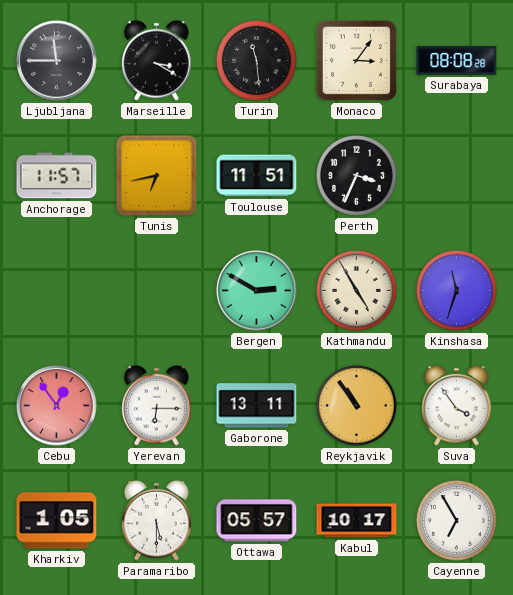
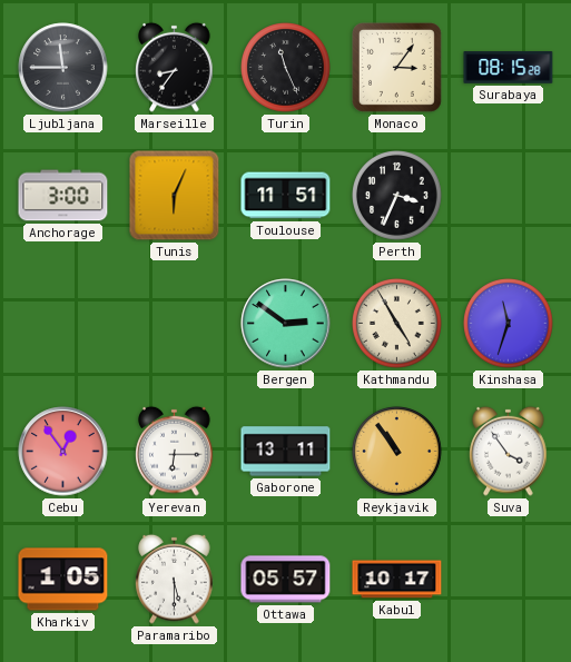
Marseille: 3:20 -> 8:36 (175, 67)
Turin: 11:29 -> 11:26 (286, 68)
Surabaya: 08:08 -> 08:15 (509, 68)
Anchorage: 11:57 -> 3:00 (63, 196)
Tunis: 6:43 -> 6:04 (175, 196)
Bergen: 2:50 -> 2:51 (286, 324)
Cayenne: 6:55 -> none (457, 521)
